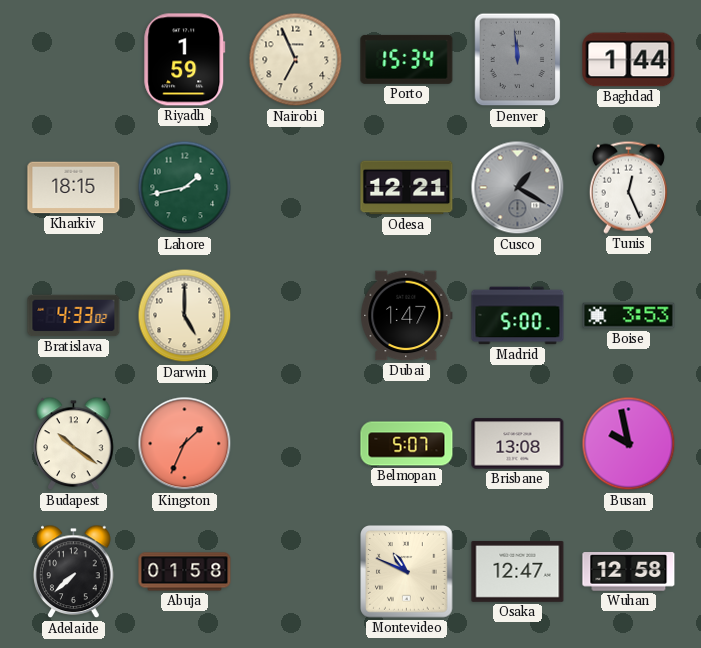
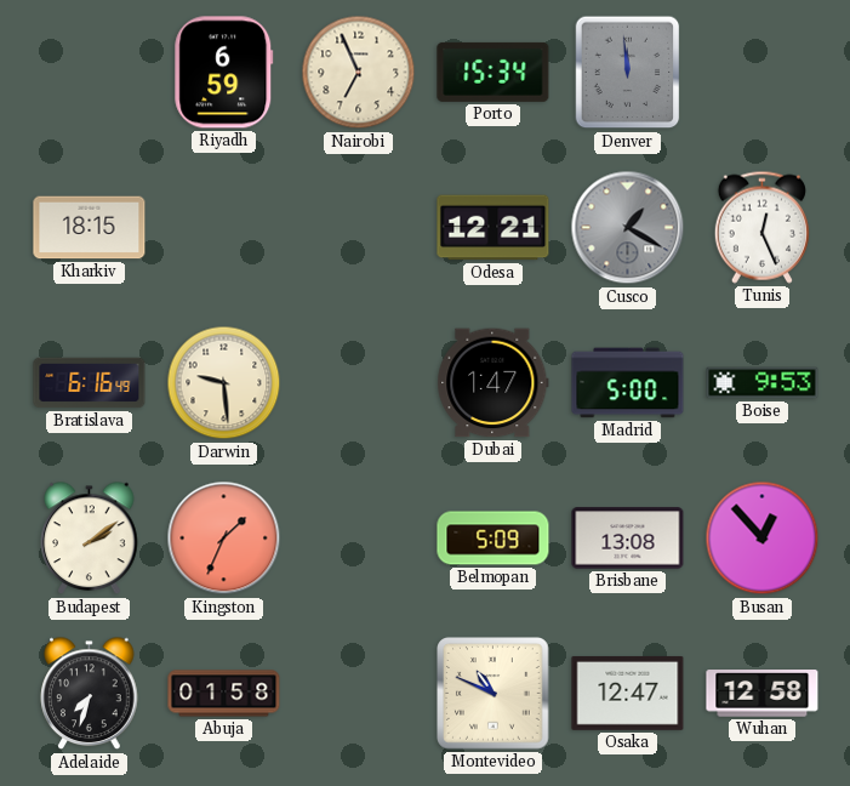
Riyadh: 1:59 -> 6:59 (224, 73)
Baghdad: 1:44 -> none (629, 60)
Lahore: 1:43 -> none (185, 188)
Bratislava: 4:33 -> 6:16 (90, 383)
Darwin: 5:00 -> 9:29 (224, 383)
Boise: 3:53 -> 9:53 (763, 383)
Budapest: 10:21 -> 2:09 (90, 539)
Belmopan: 5:07 -> 5:09 (494, 539)
Busan: 9:58 -> 12:53 (763, 539)
Adelaide: 7:38 -> 7:33 (90, 694)
